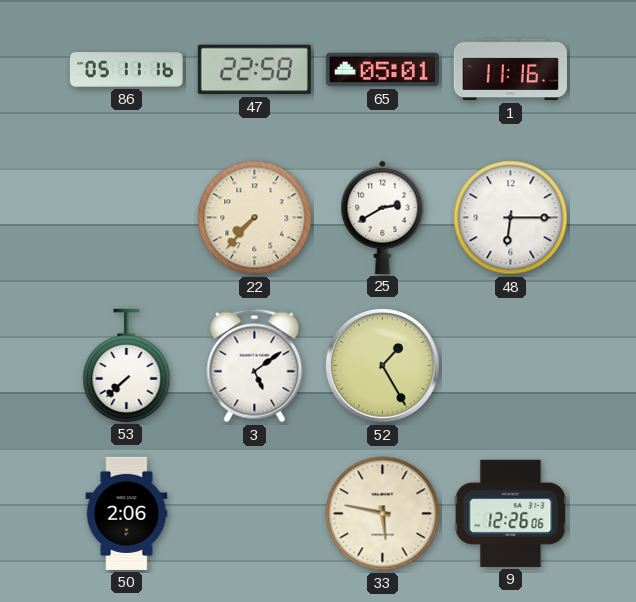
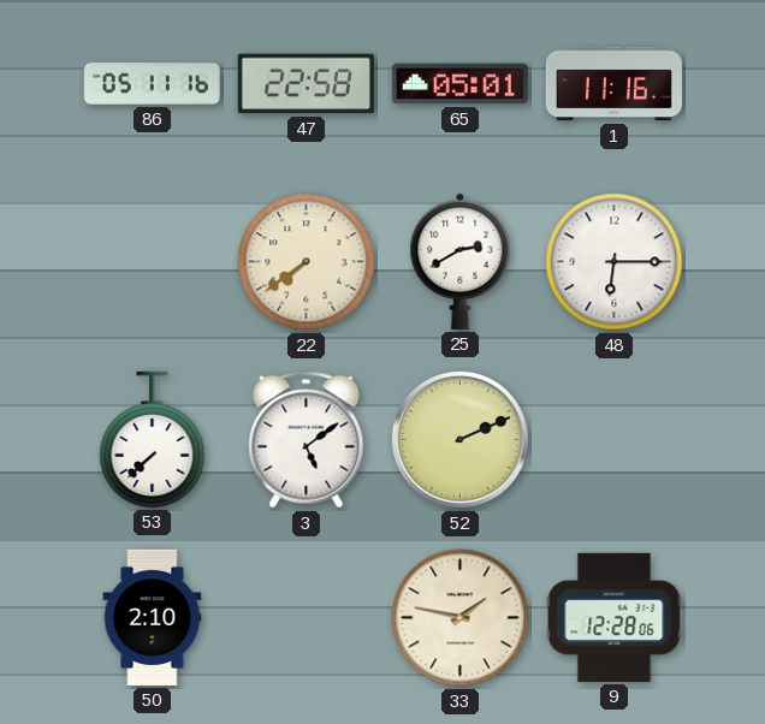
22: 7:37 -> 7:39 (307, 262)
52: 1:25 -> 2:11 (461, 440)
50: 2:06 -> 2:10 (153, 617)
33: 5:47 -> 1:47 (461, 618)
9: 12:26 -> 12:28 (615, 617)
